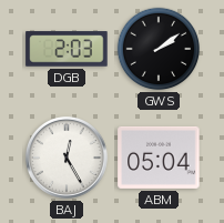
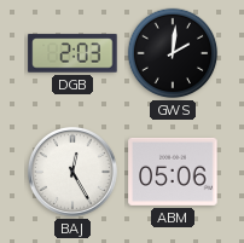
GWS: 2:09 -> 2:01 (173, 53)
ABM: 05:04 -> 05:06 (173, 172)
